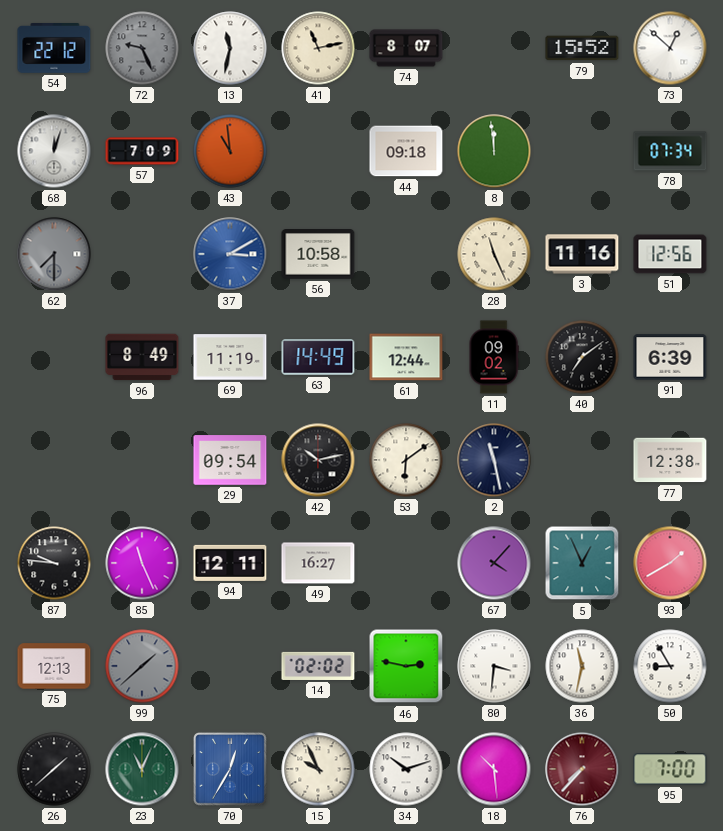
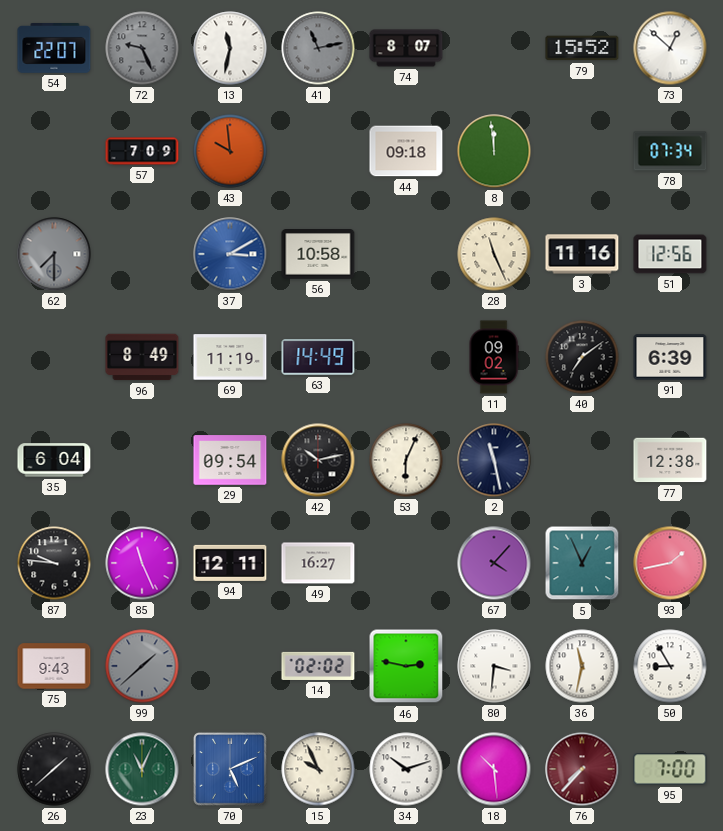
54: 22:12 -> 22:07 (54, 48)
41 dial: cream -> grey (318, 48)
68: 12:03 -> none (54, 151)
43: 10:59 -> 9:59 (230, 151)
61: 12:44 -> none (406, 357)
35: none -> 6:04 (54, 460)
53: 6:09 -> 6:04 (406, 460)
93: 1:40 -> 1:43 (670, 563)
75: 12:13 -> 9:43 (54, 666)
70: 12:35 -> 5:11 (230, 769)
